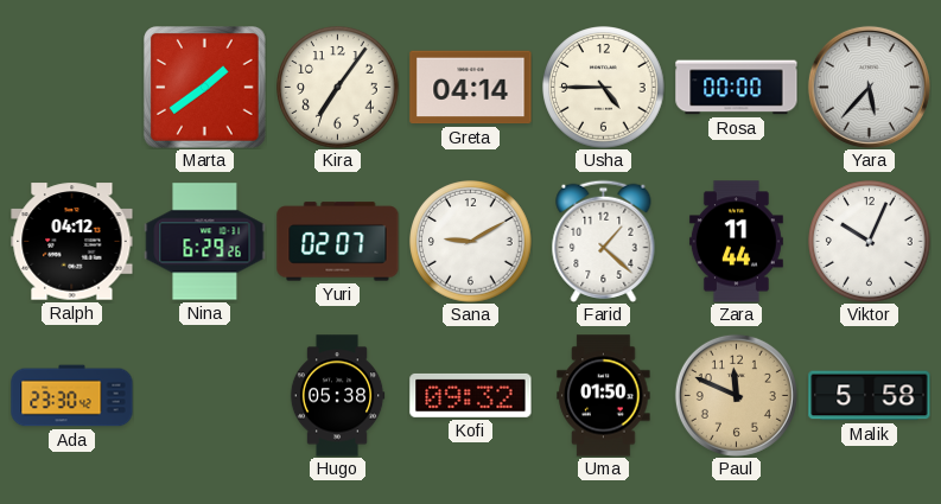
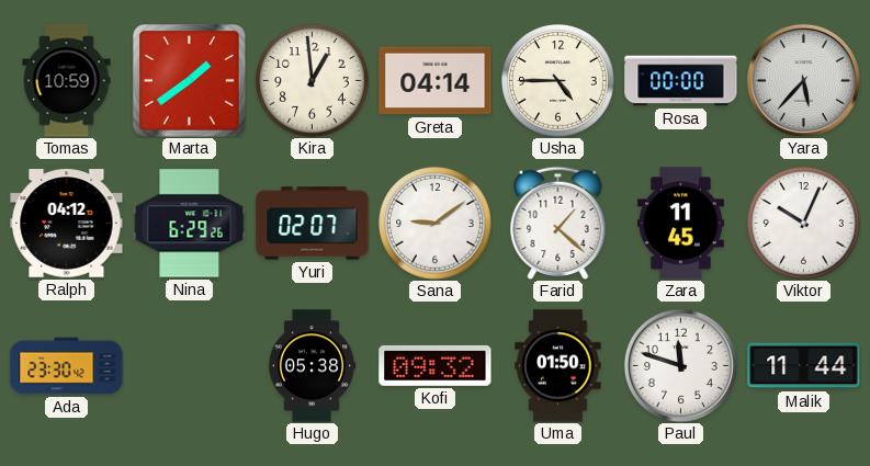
Tomas: none -> 10:59 (67, 81)
Kira: 7:06 -> 12:59 (313, 81)
Sana: 9:10 -> 9:09 (436, 224)
Zara: 11:44 -> 11:45 (680, 224)
Paul: 11:49 -> 11:48 (680, 365)
Paul dial: champagne -> white (680, 365)
Malik: 5:58 -> 11:44 (804, 366)
